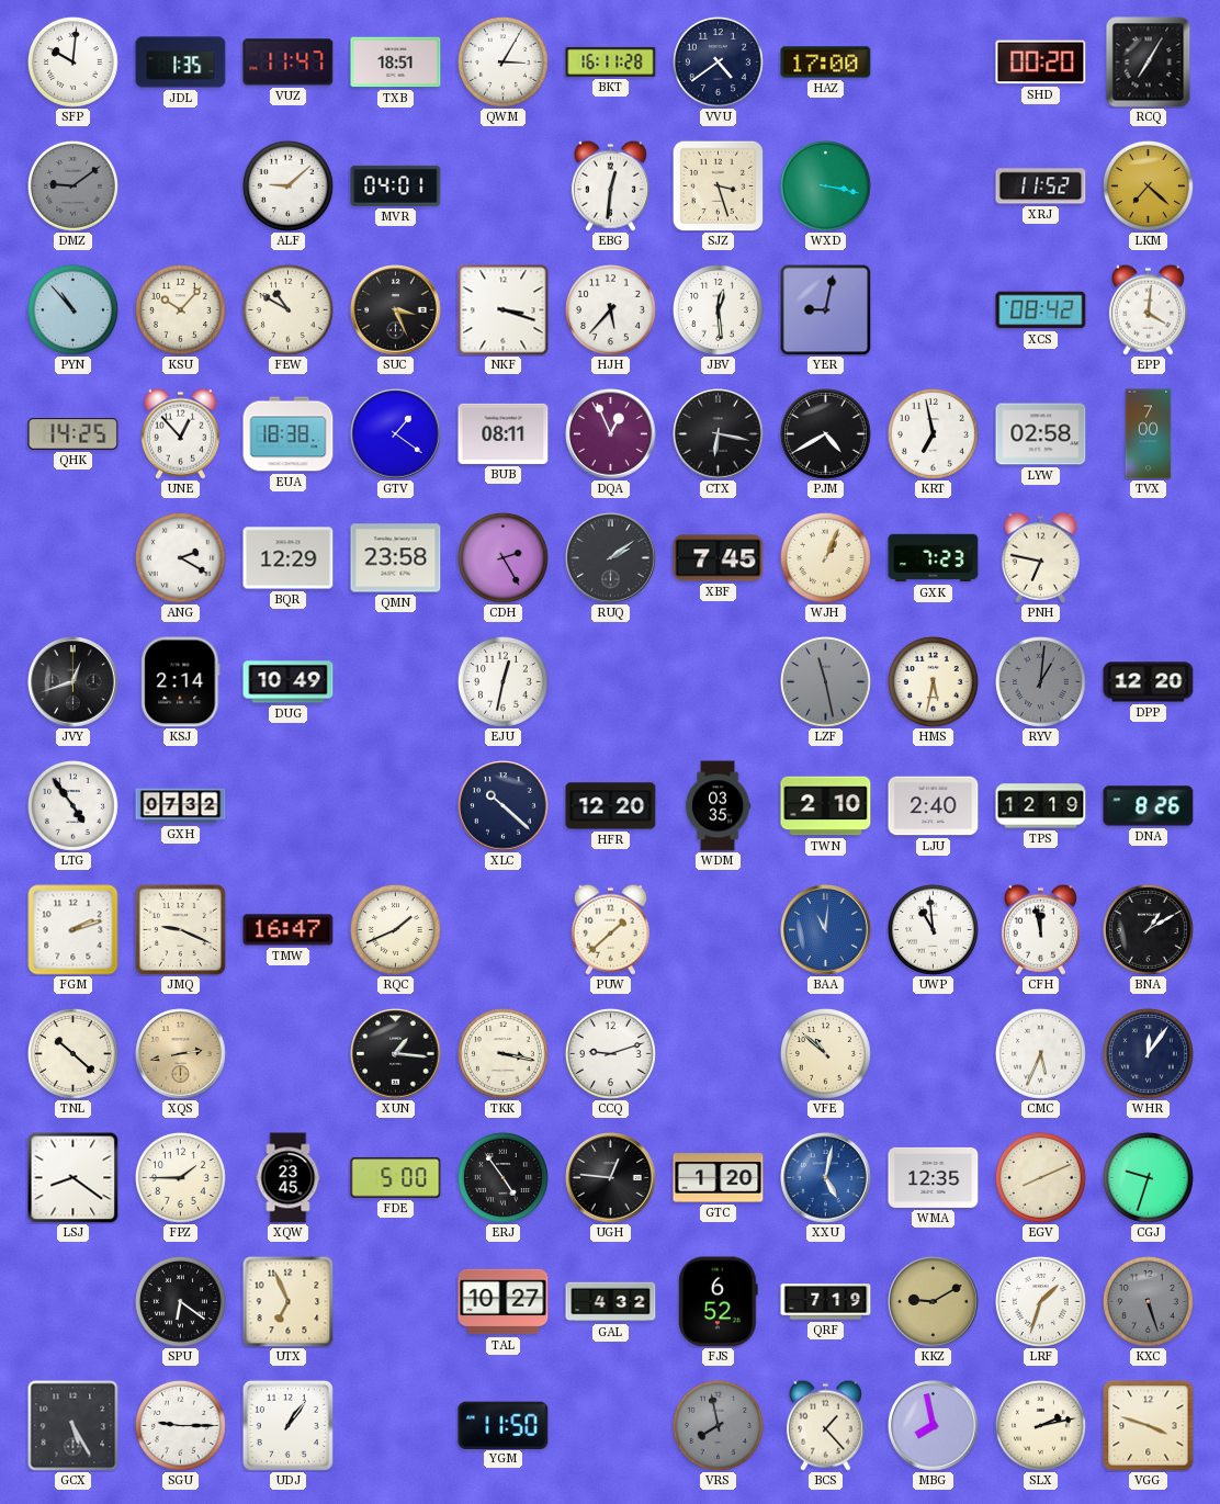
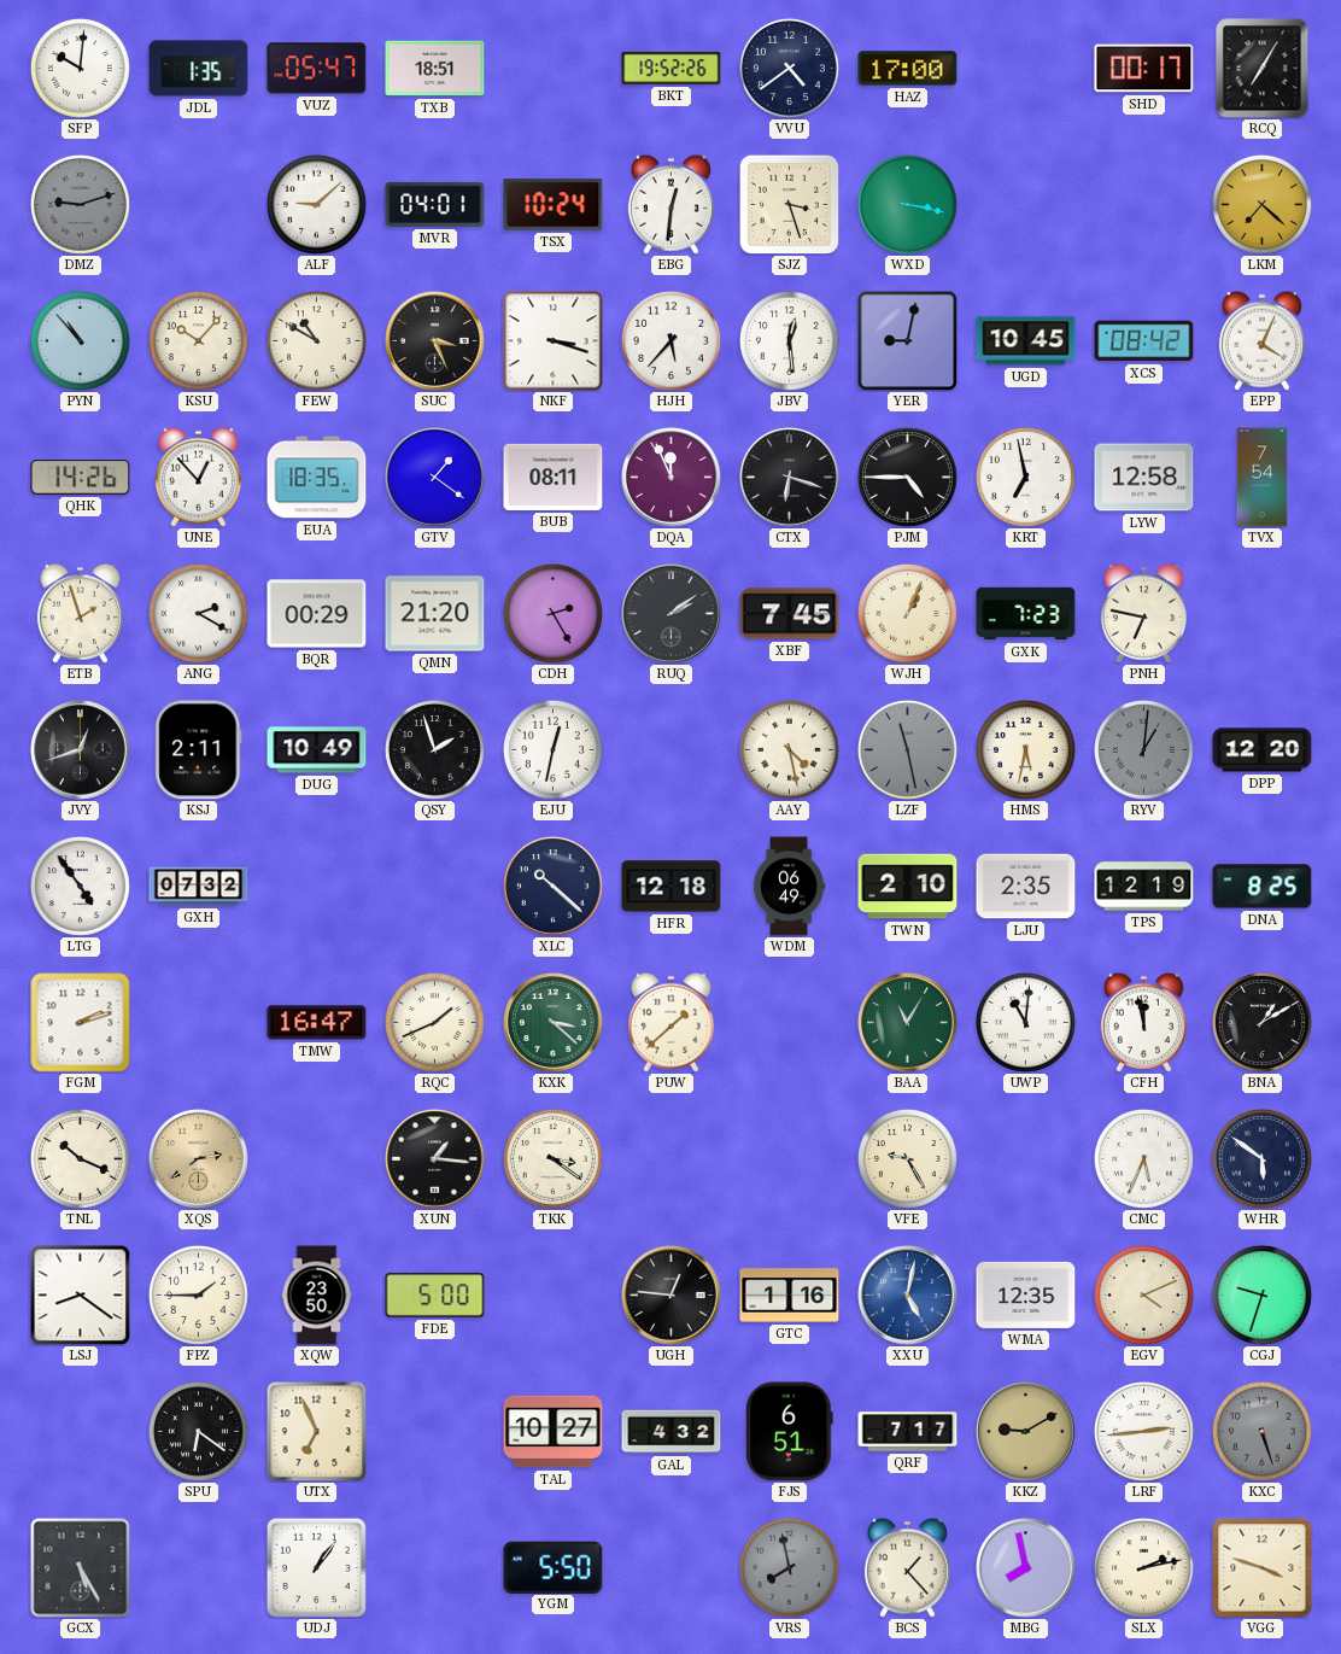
VUZ: 11:47 -> 05:47 (317, 69)
QWM: 3:05 -> none (502, 61)
BKT: 16:11 -> 19:52 (672, 68)
SHD: 00:20 -> 00:17 (1144, 69)
DMZ: 9:09 -> 9:12 (80, 204)
TSX: none -> 10:24 (554, 205)
XRJ: 11:52 -> none (1041, 186)
UGD: none -> 10:45 (1026, 341)
EPP: 4:01 -> 4:04 (1261, 340)
QHK: 14:25 -> 14:26 (81, 477)
EUA: 18:38 -> 18:35 (317, 478)
DQA: 12:56 -> 11:56 (672, 478)
CTX: 6:17 -> 6:18 (790, 478)
PJM: 4:40 -> 4:45 (907, 477)
LYW: 02:58 -> 12:58 (1144, 478)
TVX: 7:00 -> 7:54 (1263, 478)
ETB: none -> 1:57 (80, 613)
BQR: 12:29 -> 00:29 (317, 614)
QMN: 23:58 -> 21:20 (435, 614)
KSJ: 2:14 -> 2:11 (199, 750)
QSY: none -> 1:57 (434, 749)
AAY: none -> 4:28 (789, 749)
HFR: 12:20 -> 12:18 (672, 887)
WDM: 03:35 -> 06:49 (789, 887)
LJU: 2:40 -> 2:35 (1026, 887)
DNA: 8:26 -> 8:25 (1263, 887)
JMQ: 9:19 -> none (180, 929)
KXK: none -> 3:22 (554, 1023)
BAA: 11:01 -> 11:05 (908, 1023)
BAA dial: blue -> green (908, 1023)
UWP: 10:59 -> 11:01 (1025, 1022)
TNL: 10:22 -> 10:19 (80, 1158)
XQS: 2:43 -> 2:39 (199, 1159)
TKK: 3:17 -> 3:21 (552, 1158)
CCQ: 9:12 -> none (610, 1053)
VFE: 10:52 -> 9:25 (907, 1158)
WHR: 12:06 -> 5:51 (1261, 1158)
XQW: 23:45 -> 23:50 (317, 1296)
ERJ: 4:54 -> none (502, 1177)
GTC: 1:20 -> 1:16 (790, 1296)
EGV: 8:11 -> 4:11 (1143, 1294)
FJS: 6:52 -> 6:51 (790, 1432)
QRF: 7:19 -> 7:17 (908, 1432)
LRF: 1:33 -> 2:44 (1143, 1431)
SGU: 9:15 -> none (180, 1425)
YGM: 11:50 -> 5:50 (554, 1567)
